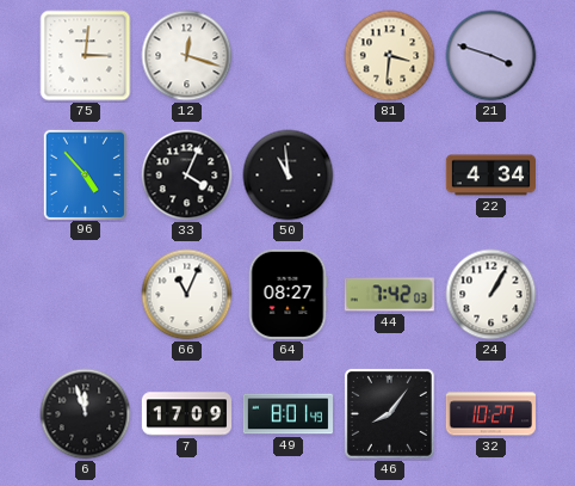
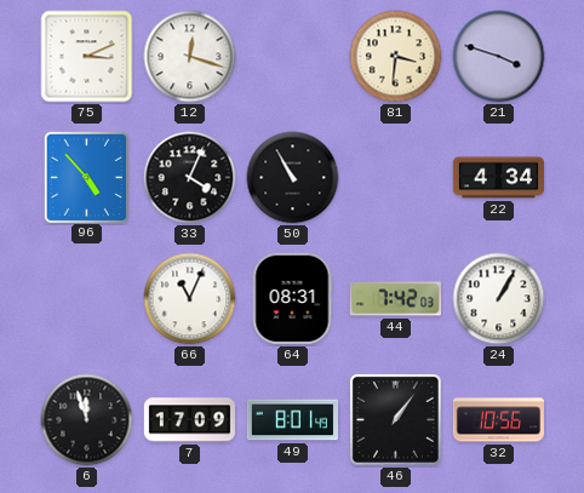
75: 3:01 -> 3:11 (87, 57)
50: 10:59 -> 10:55 (293, 178)
64: 08:27 -> 08:31 (292, 298)
46: 8:06 -> 1:06 (395, 419)
32: 10:27 -> 10:56 (498, 420)
